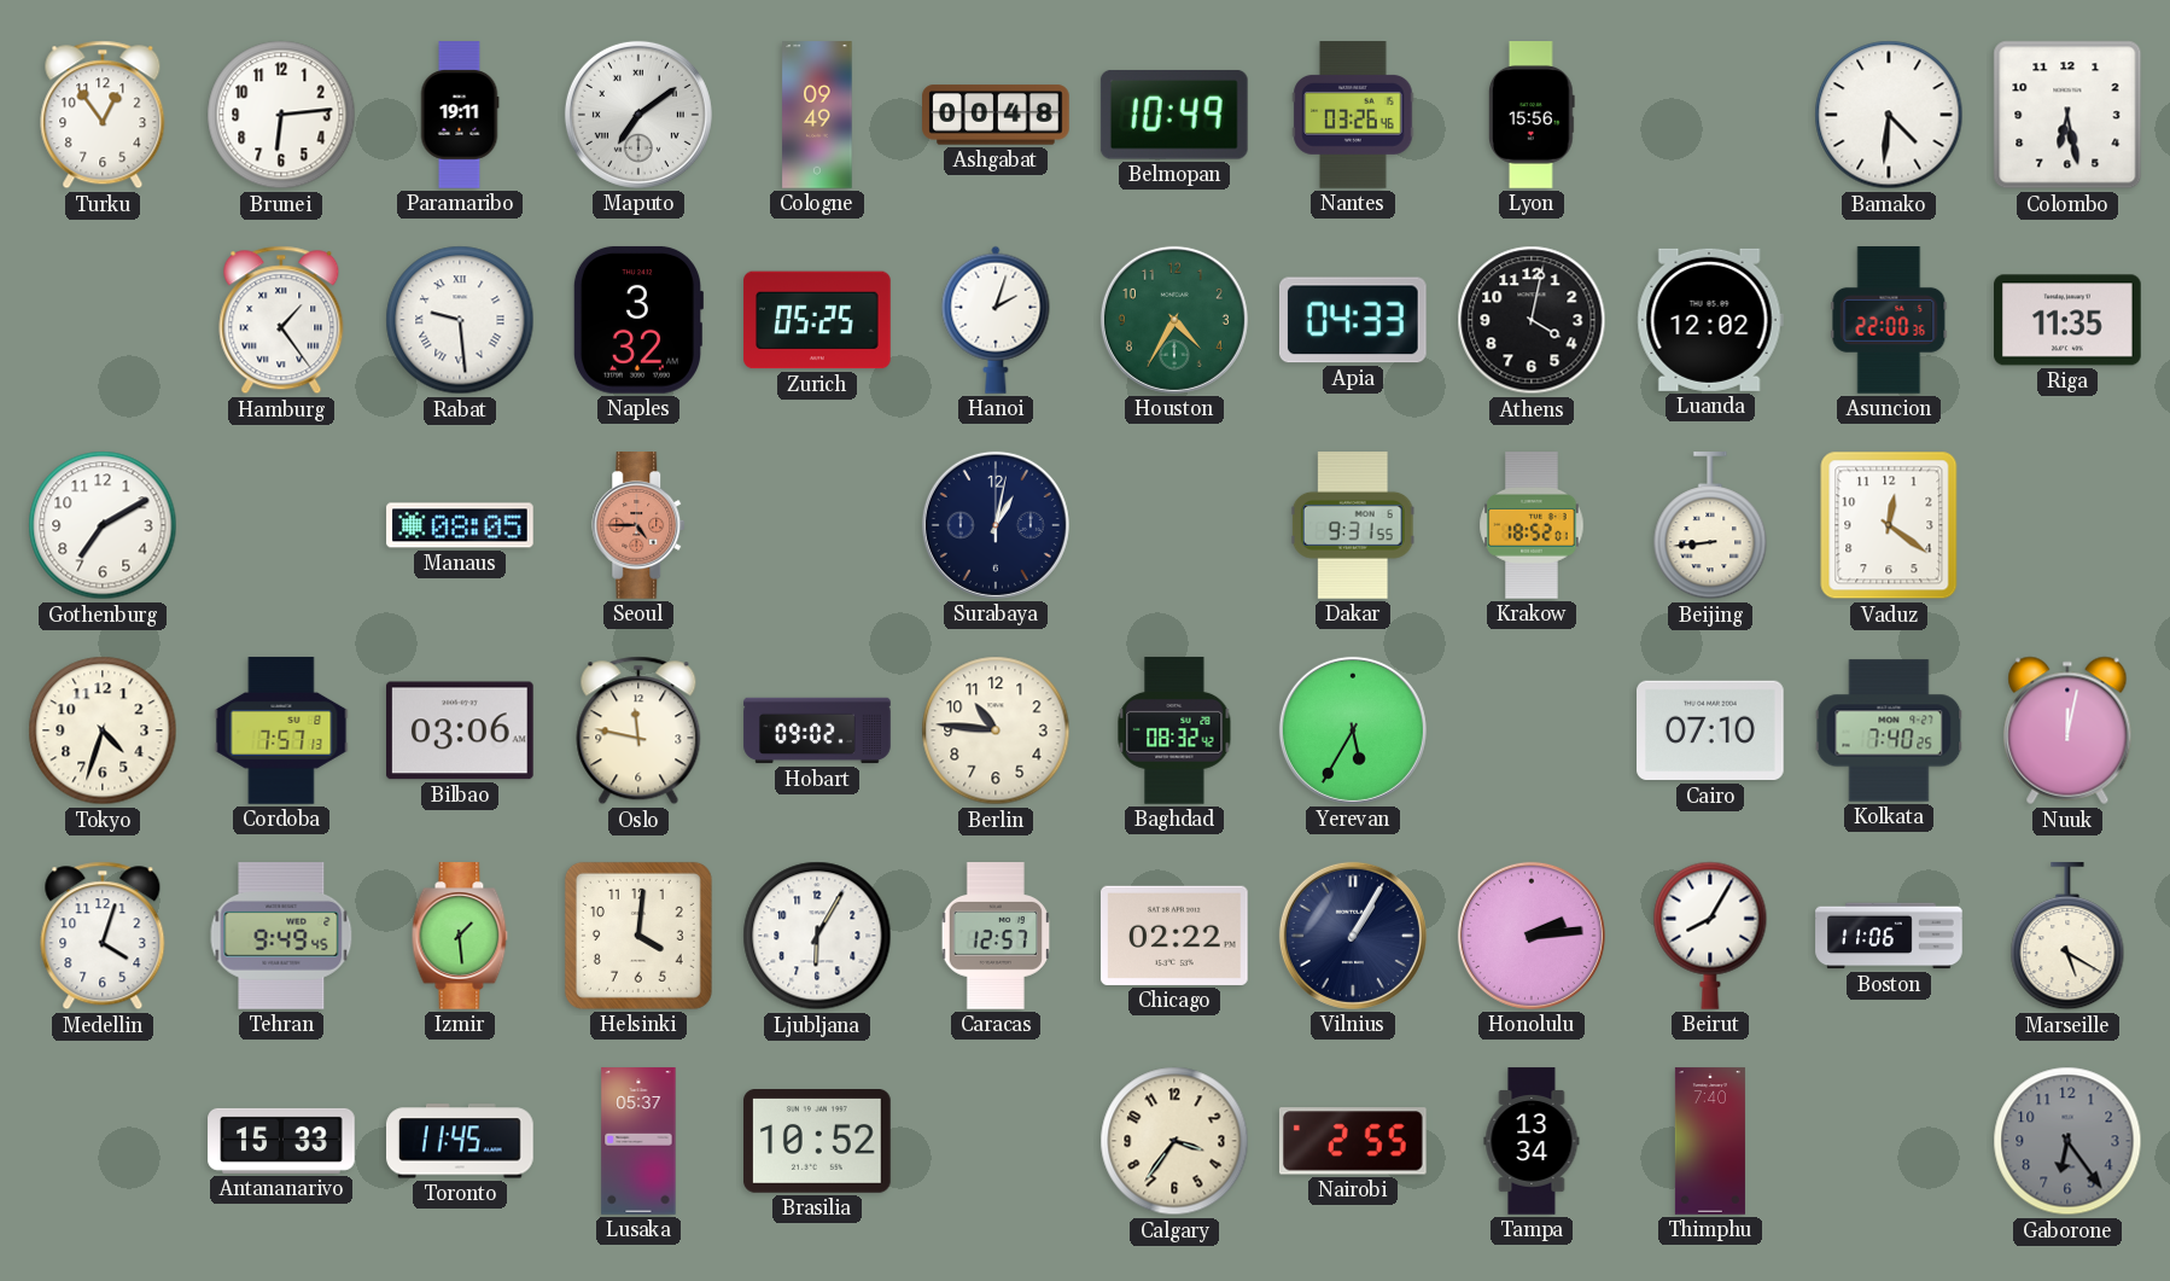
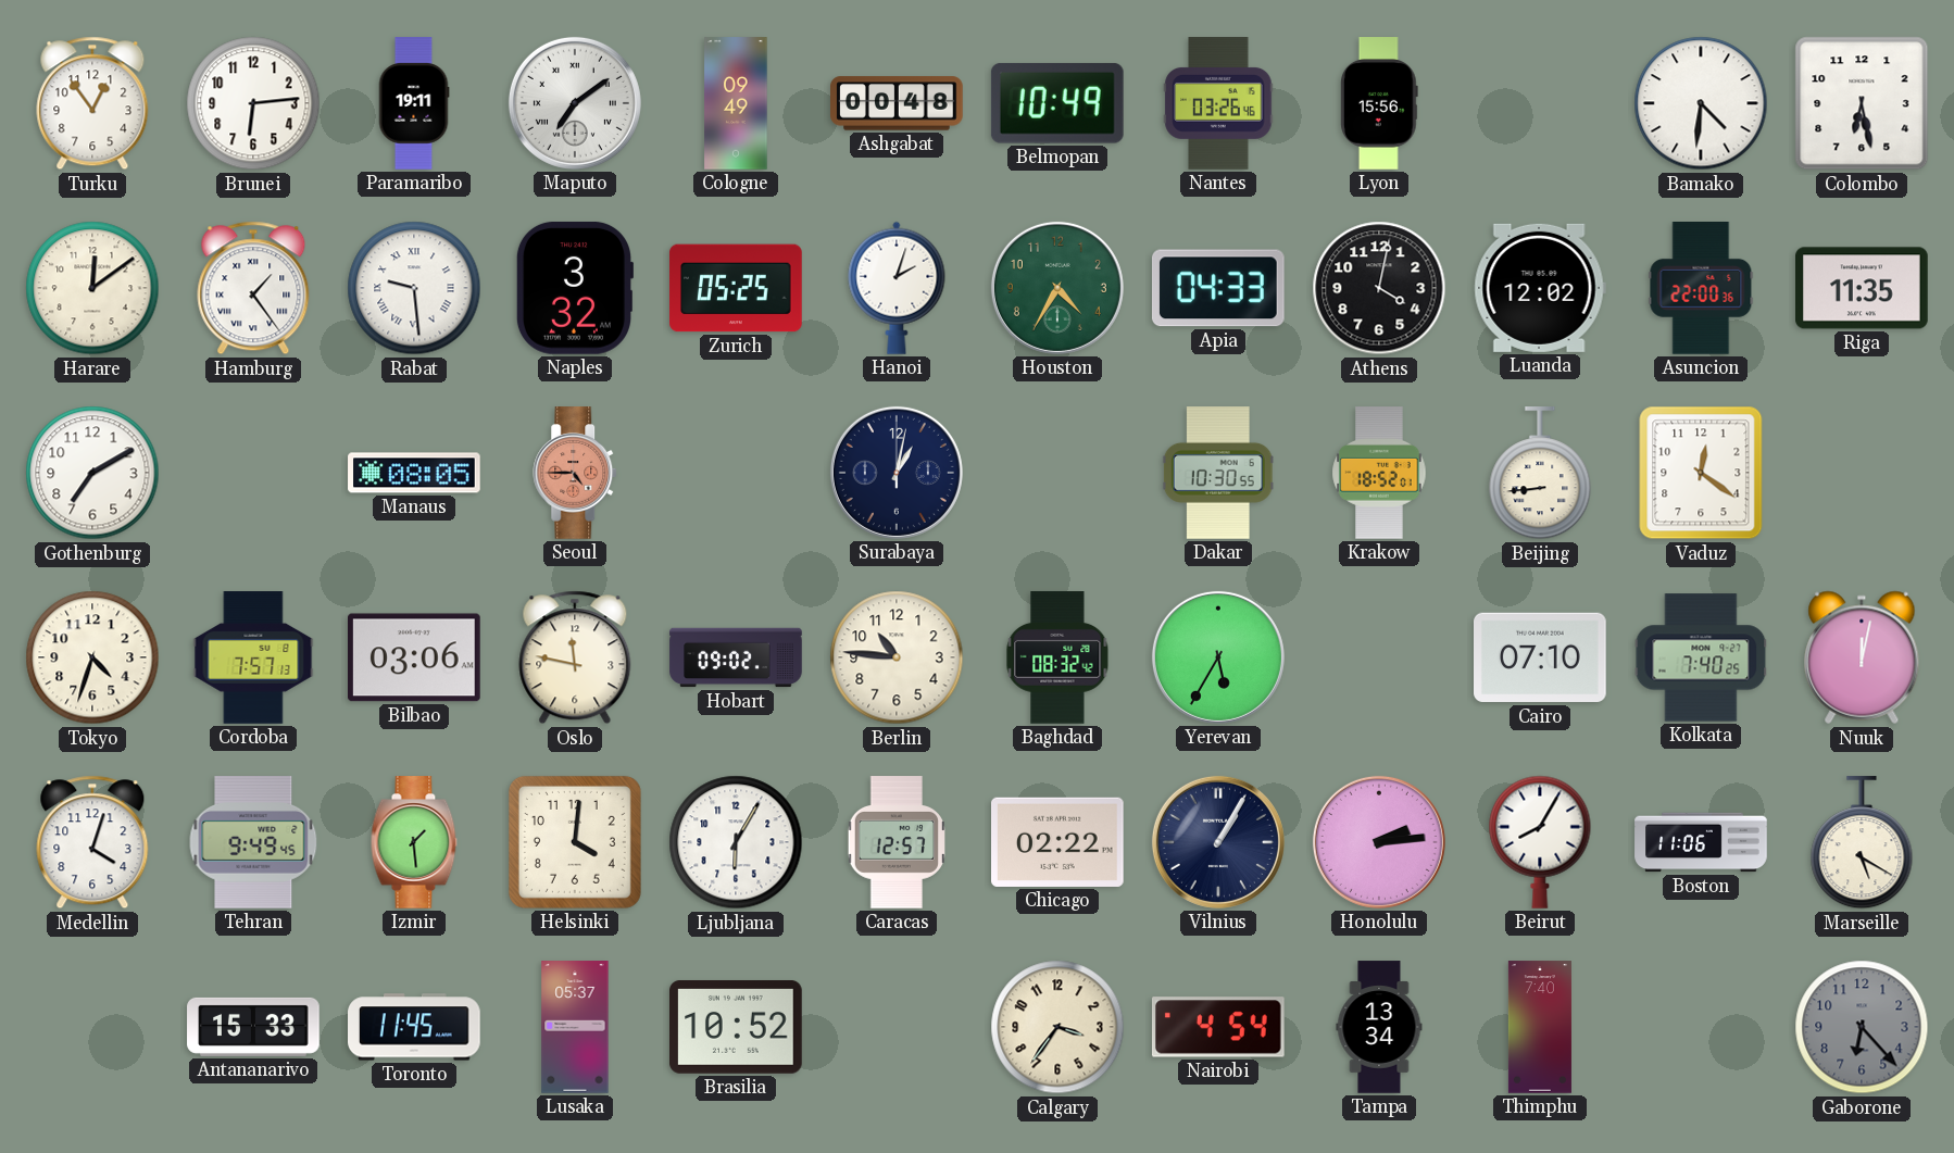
Harare: none -> 12:09 (92, 288)
Dakar: 9:31 -> 10:30 (1218, 473)
Nairobi: 2:55 -> 4:54 (1218, 1027)
Gaborone: 6:24 -> 6:23 (1862, 1027)
